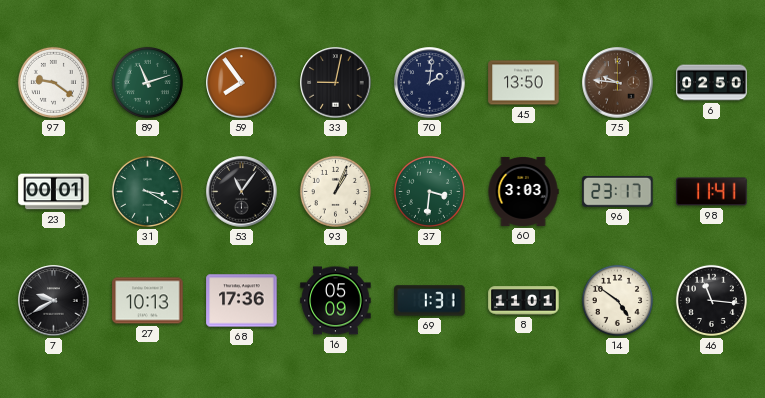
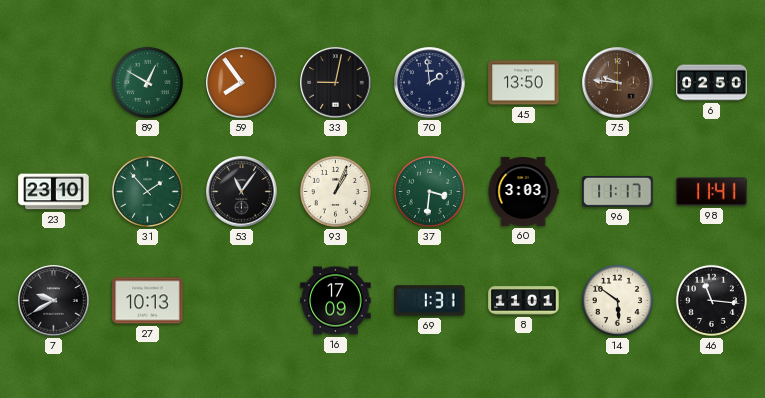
97: 9:21 -> none (53, 82)
89: 11:12 -> 12:50 (147, 82)
70: 2:01 -> 1:59 (430, 83)
23: 00:01 -> 23:10 (54, 192)
31: 3:20 -> 1:53 (147, 191)
96: 23:17 -> 11:17 (618, 191)
68: 17:36 -> none (242, 301)
16: 05:09 -> 17:09 (336, 301)
14: 4:51 -> 5:51 (617, 300)
